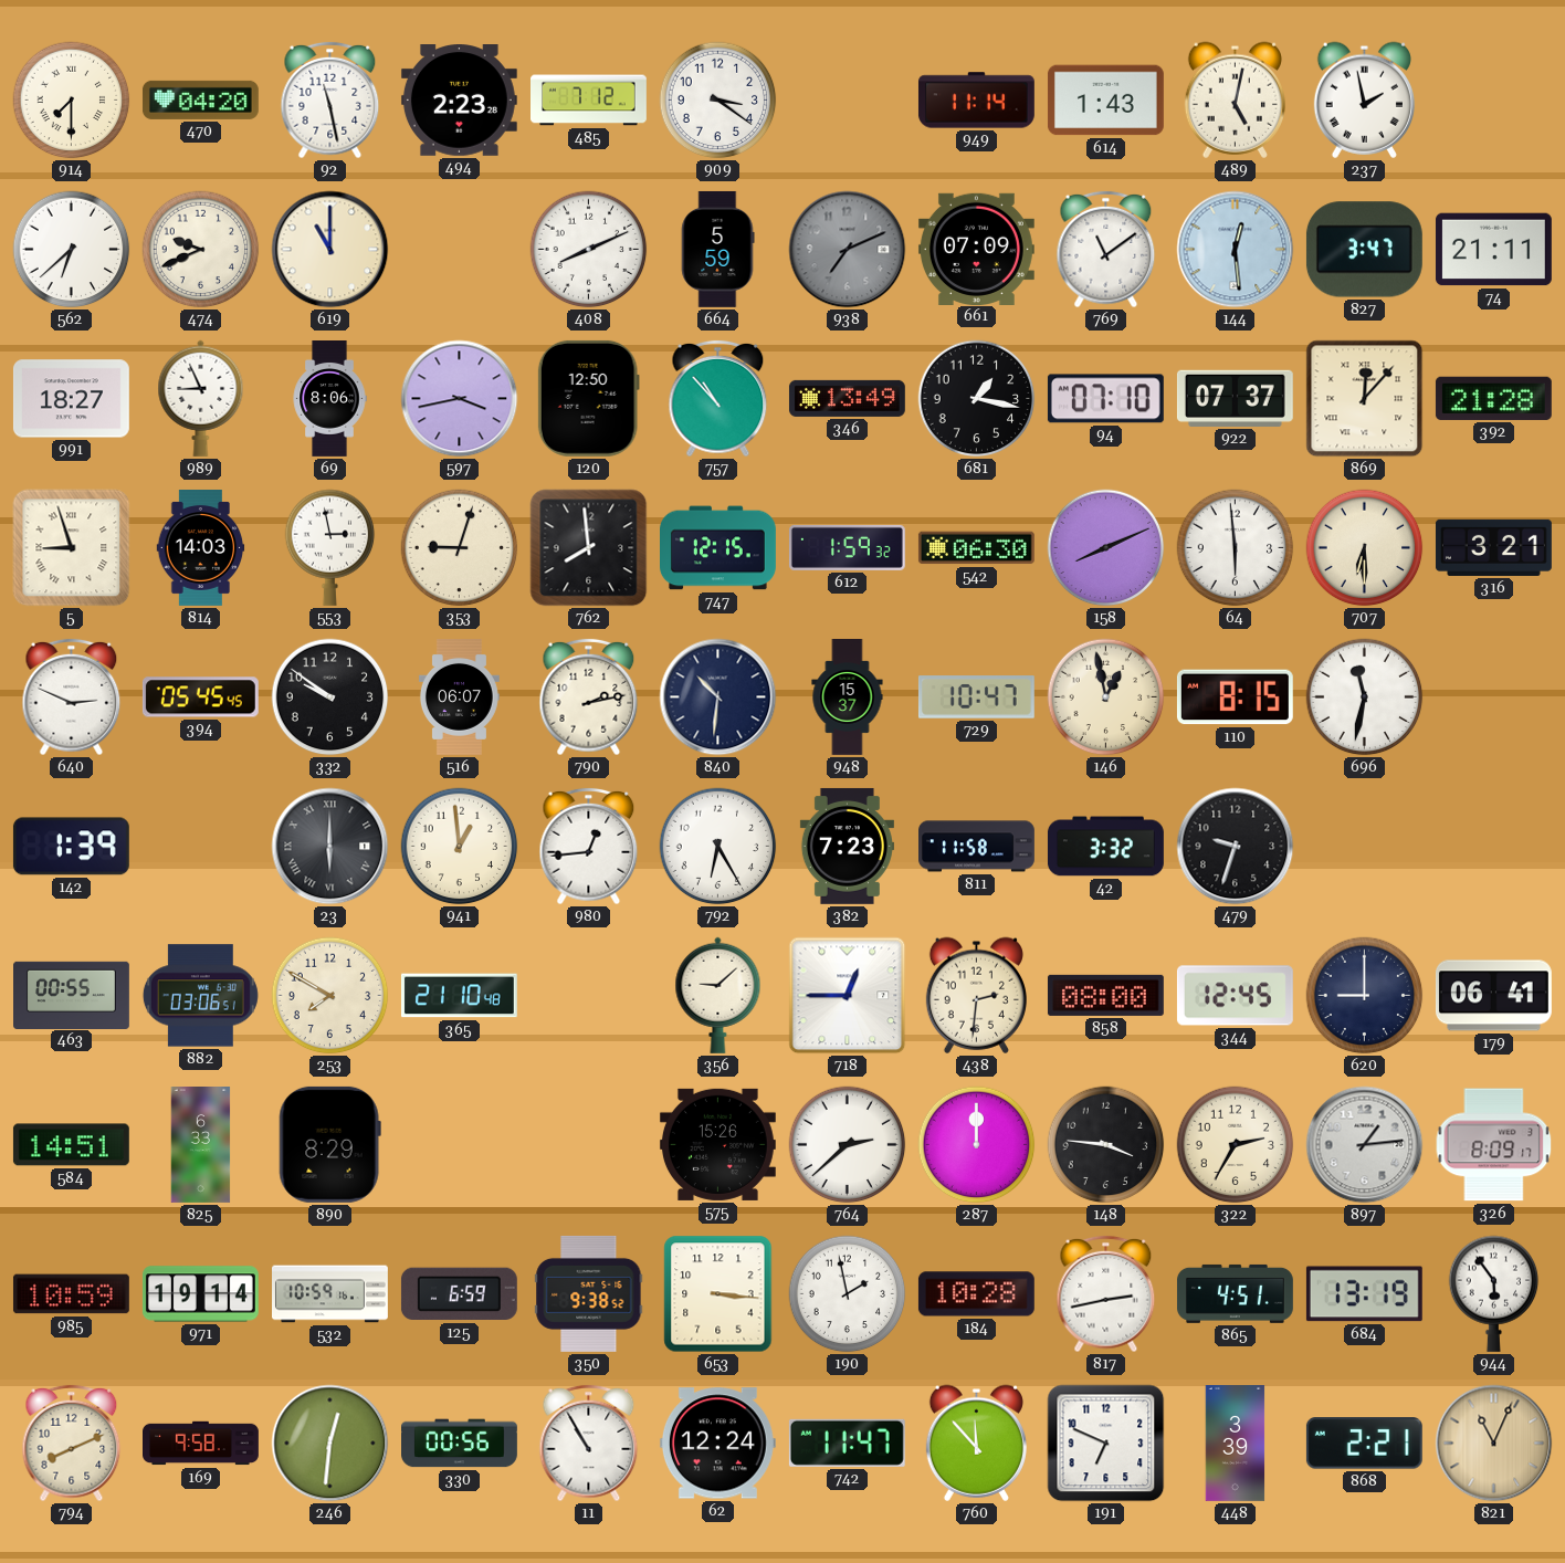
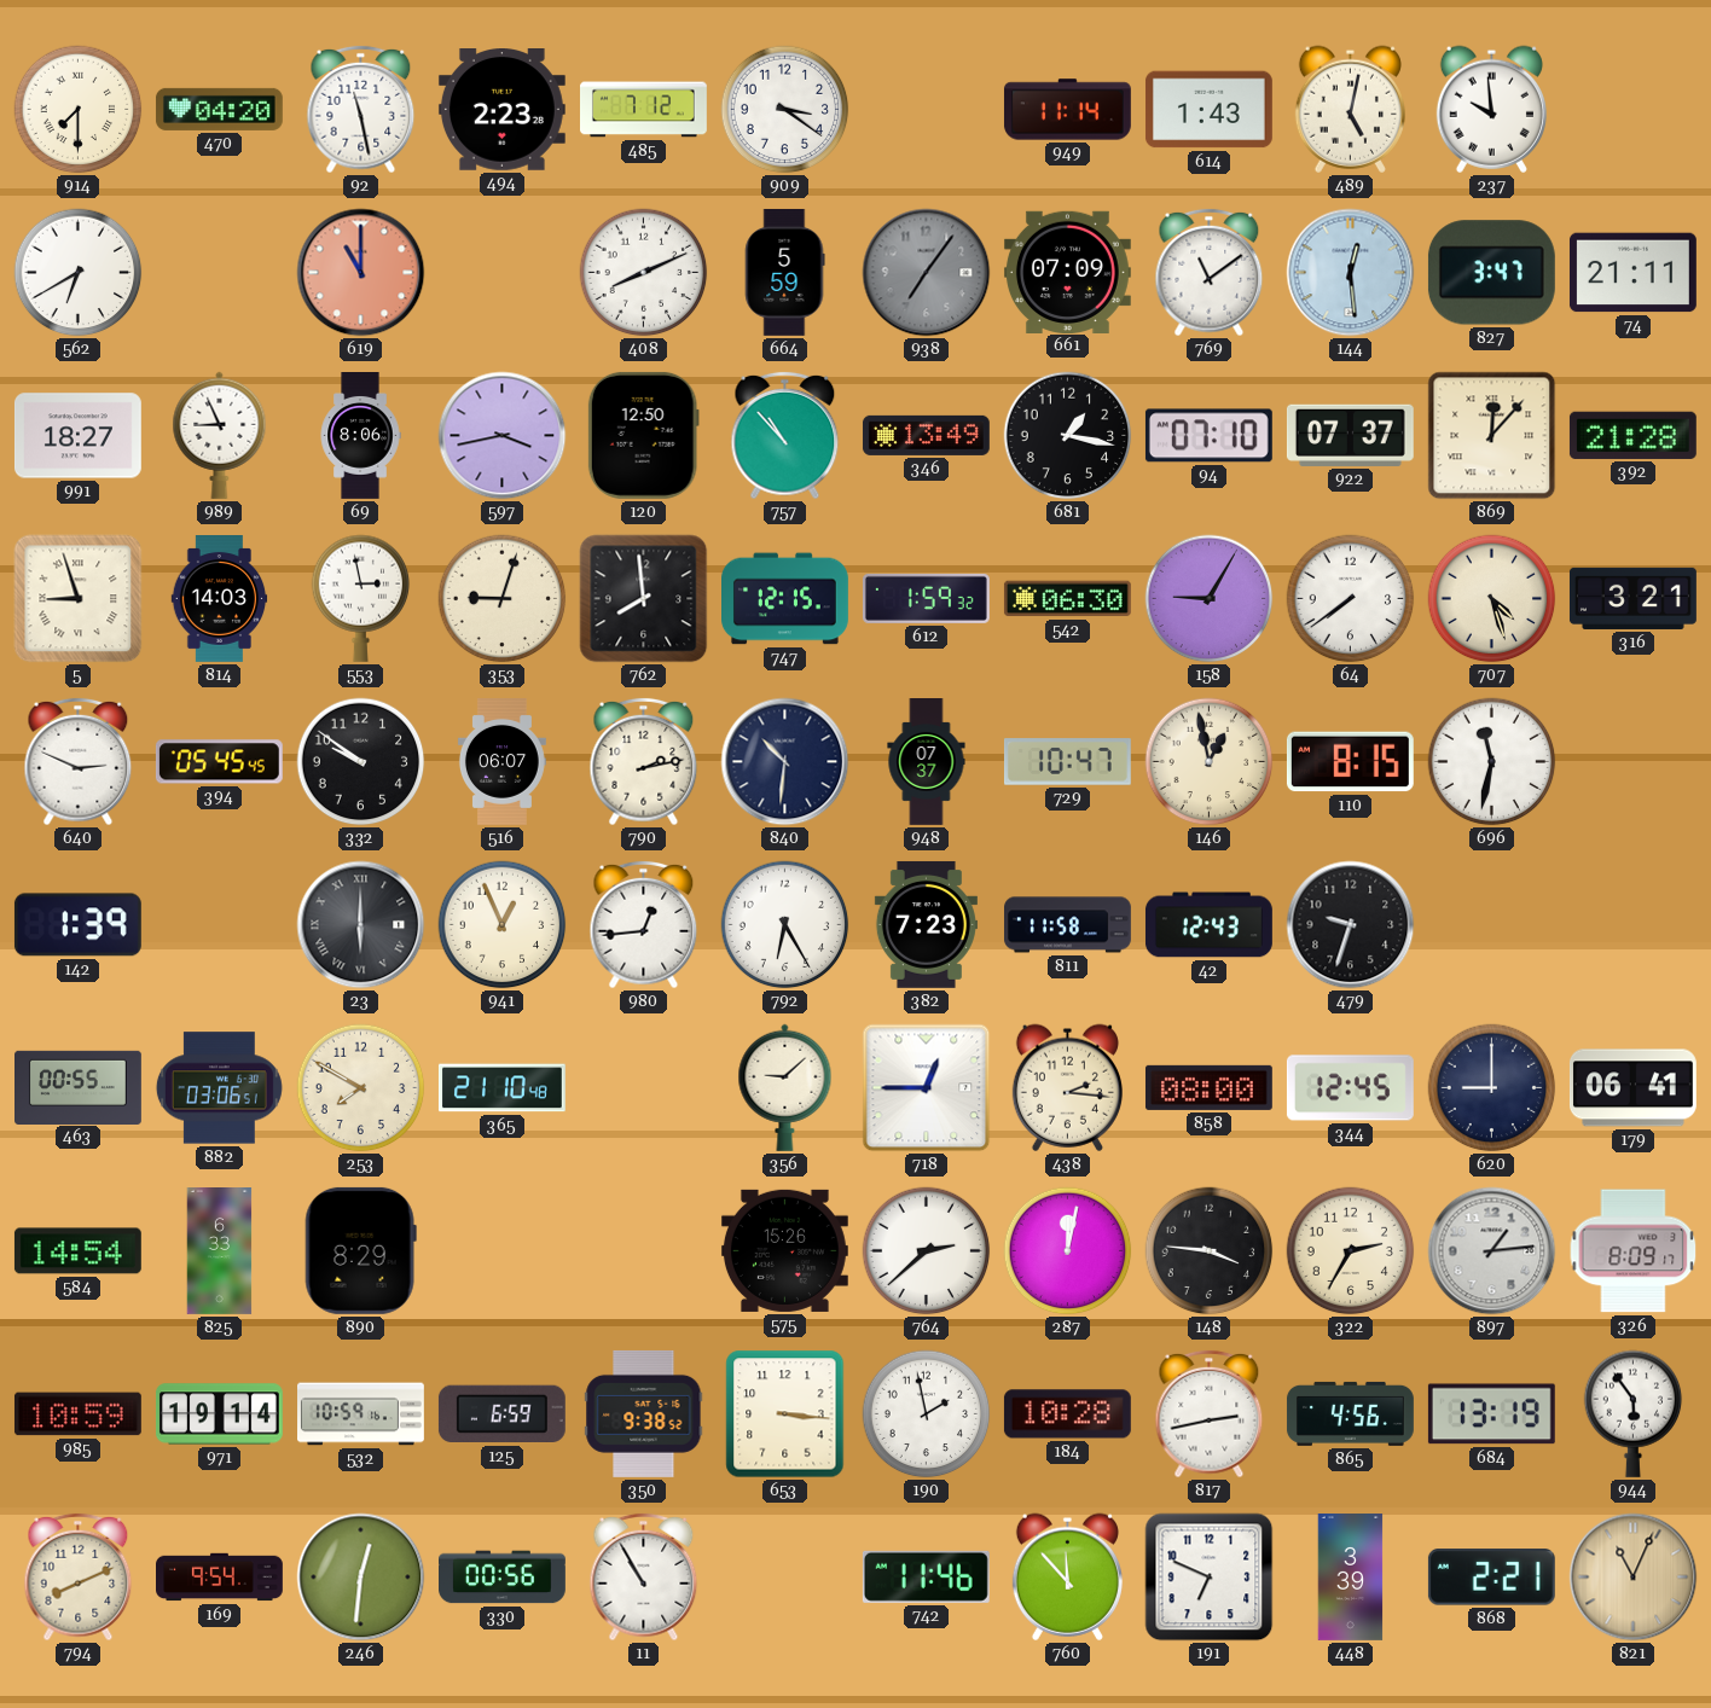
237: 1:58 -> 9:59 (1491, 109)
562: 6:38 -> 6:40 (79, 273)
474: 9:41 -> none (201, 250)
619 dial: cream -> salmon (361, 273)
938: 7:11 -> 7:06 (927, 273)
158: 8:11 -> 9:05 (1210, 599)
64: 5:59 -> 7:39 (1351, 599)
707: 6:30 -> 4:27 (1492, 599)
948: 15:37 -> 07:37 (927, 762)
941: 12:59 -> 12:56 (503, 925)
42: 3:32 -> 12:43 (1208, 925)
438: 2:31 -> 2:16 (1067, 1087)
584: 14:51 -> 14:54 (77, 1251)
287: 12:00 -> 12:02 (1068, 1251)
865: 4:51 -> 4:56 (1350, 1413)
169: 9:58 -> 9:54 (220, 1578)
62: 12:24 -> none (717, 1444)
742: 11:47 -> 11:46 (926, 1576)
